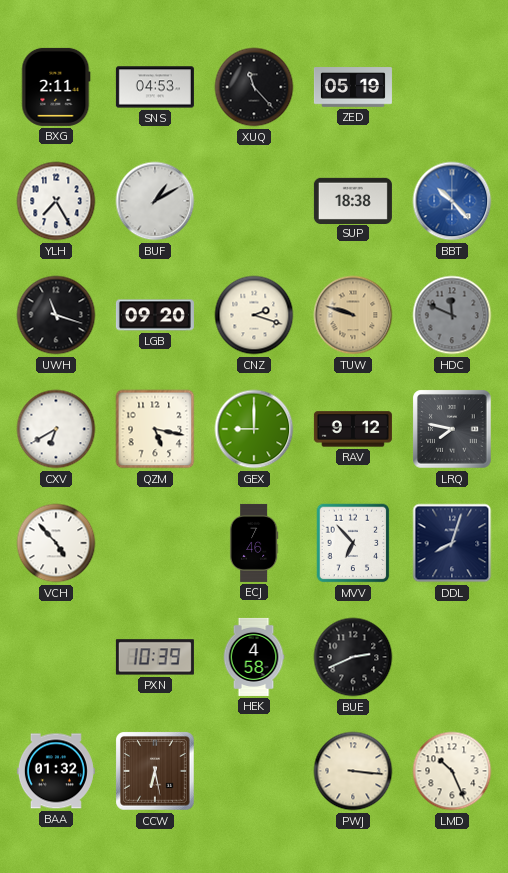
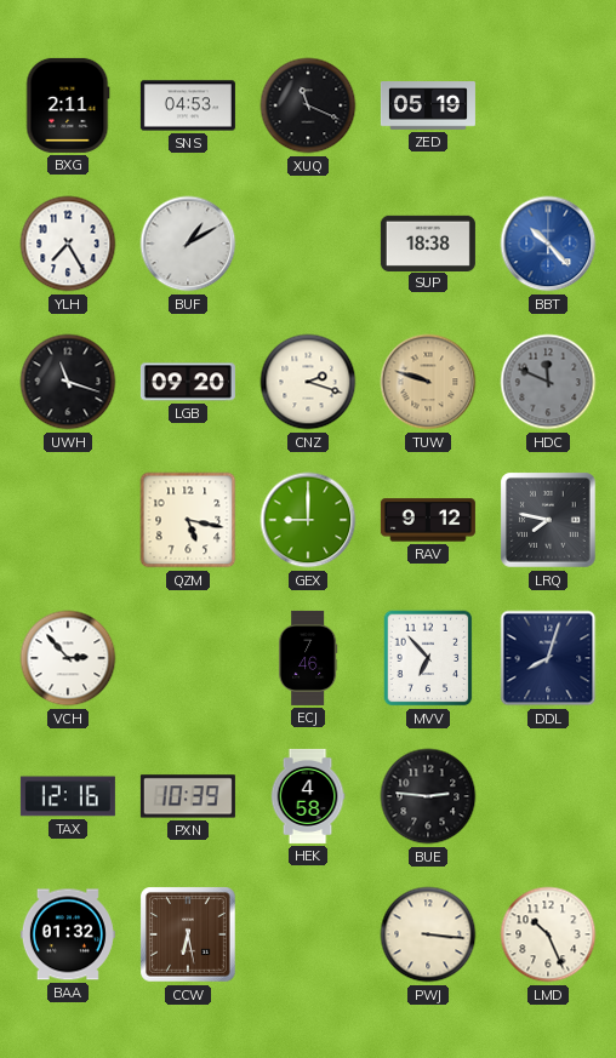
XUQ: 11:23 -> 11:19 (308, 105)
CXV: 6:40 -> none (56, 429)
VCH: 4:53 -> 2:53 (68, 658)
TAX: none -> 12:16 (68, 796)
BUE: 2:41 -> 2:46 (428, 796)
